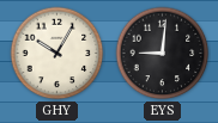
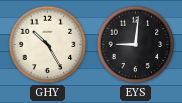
GHY: 10:05 -> 10:25 (48, 45)
